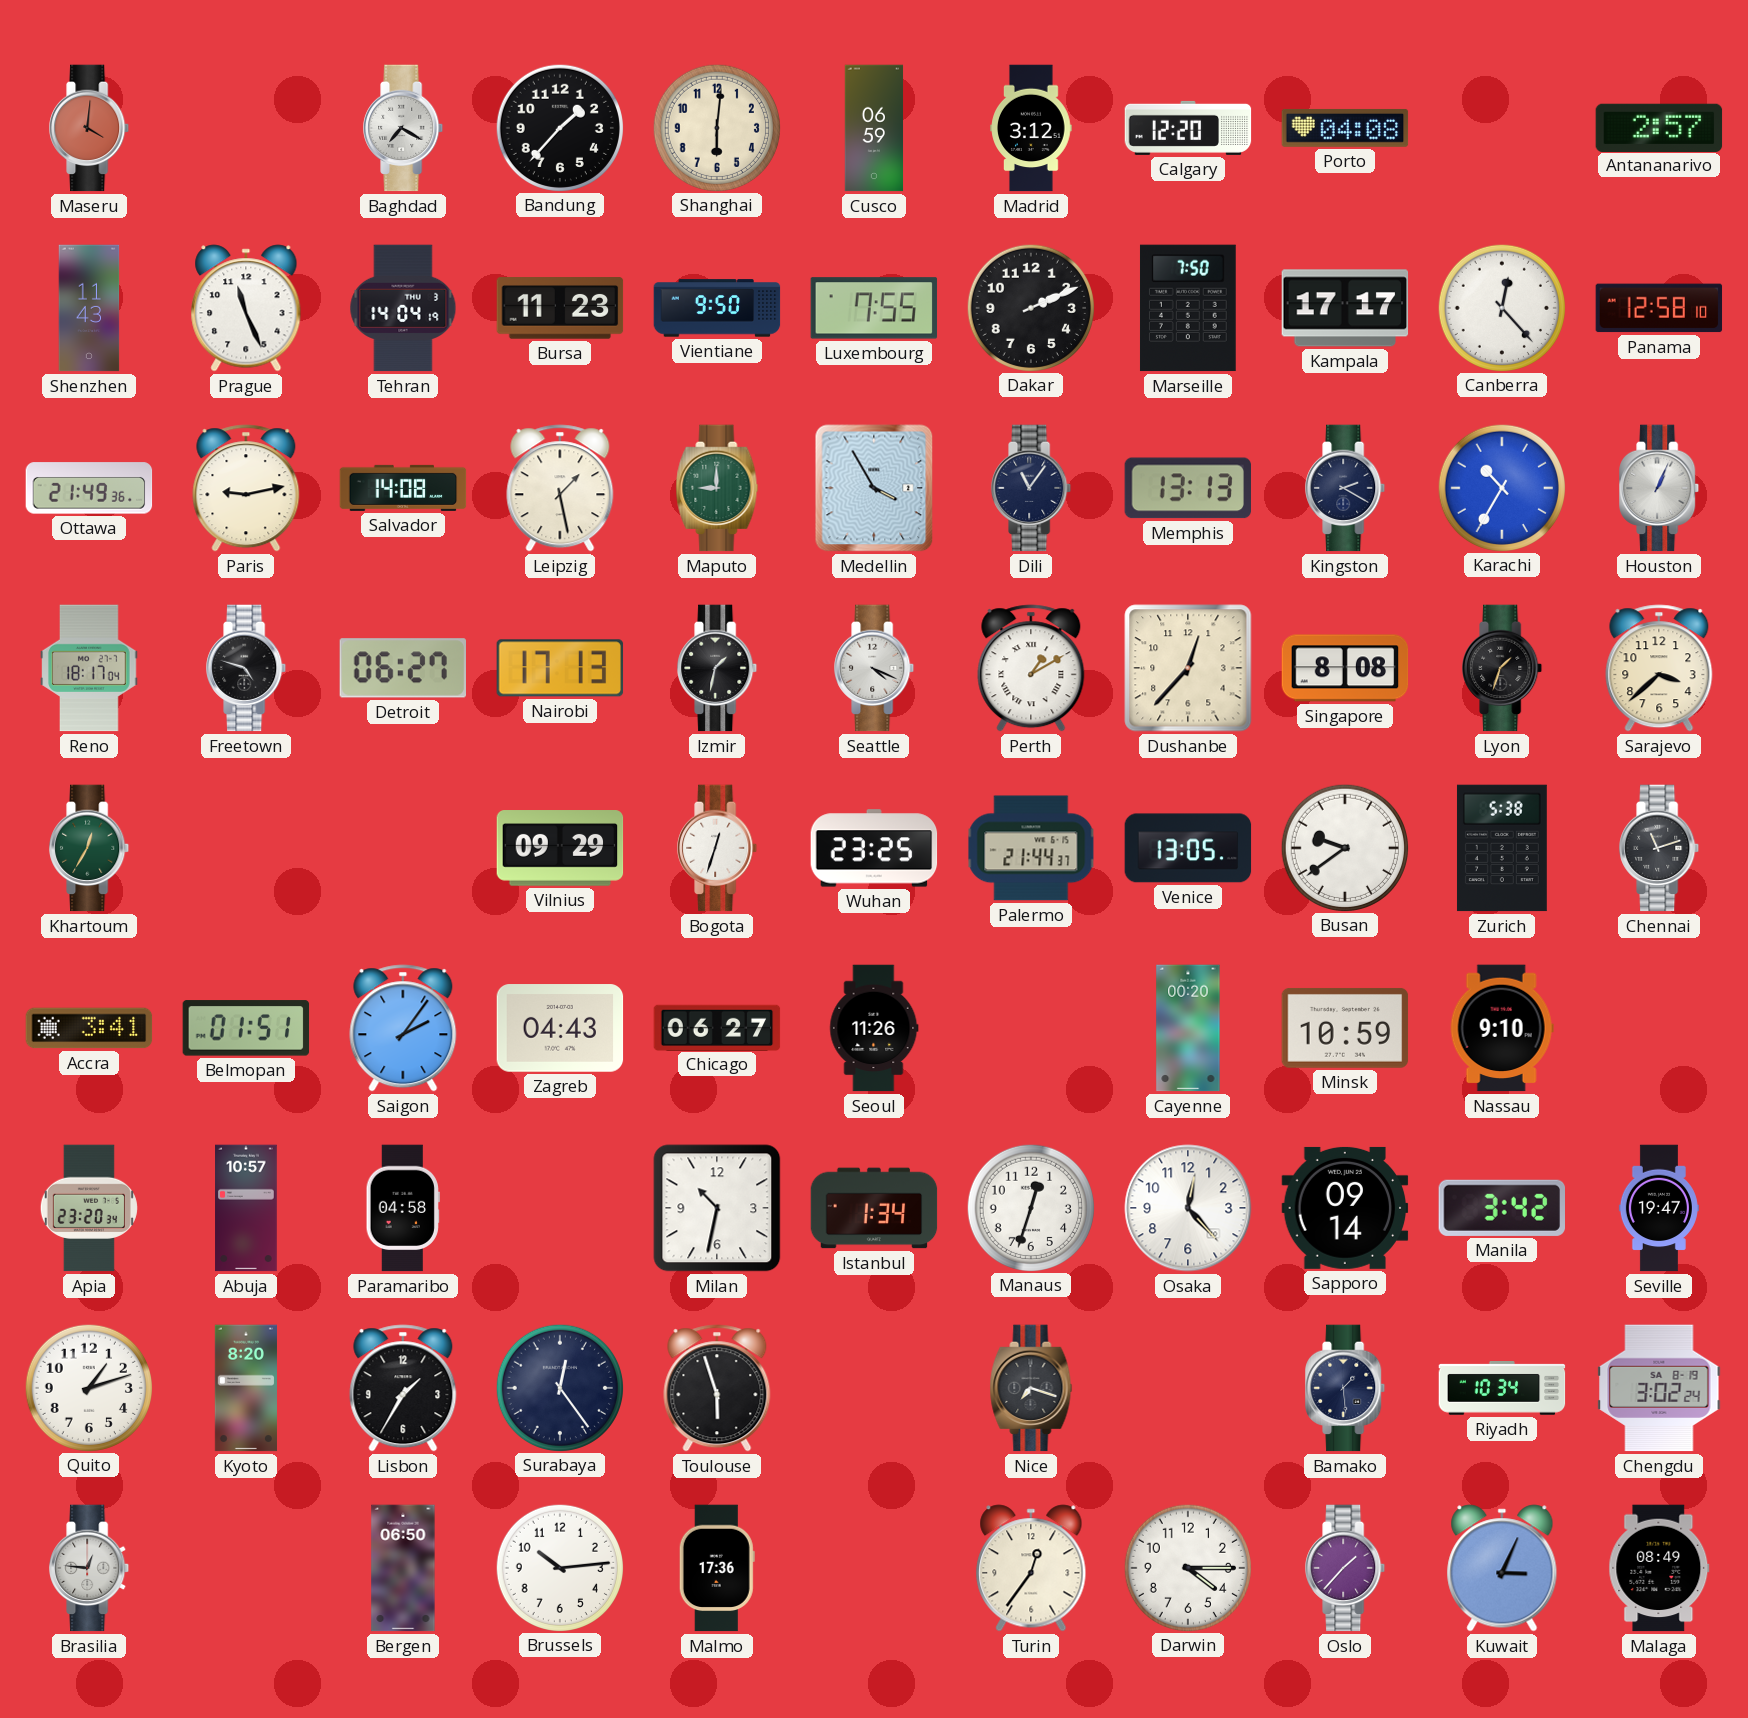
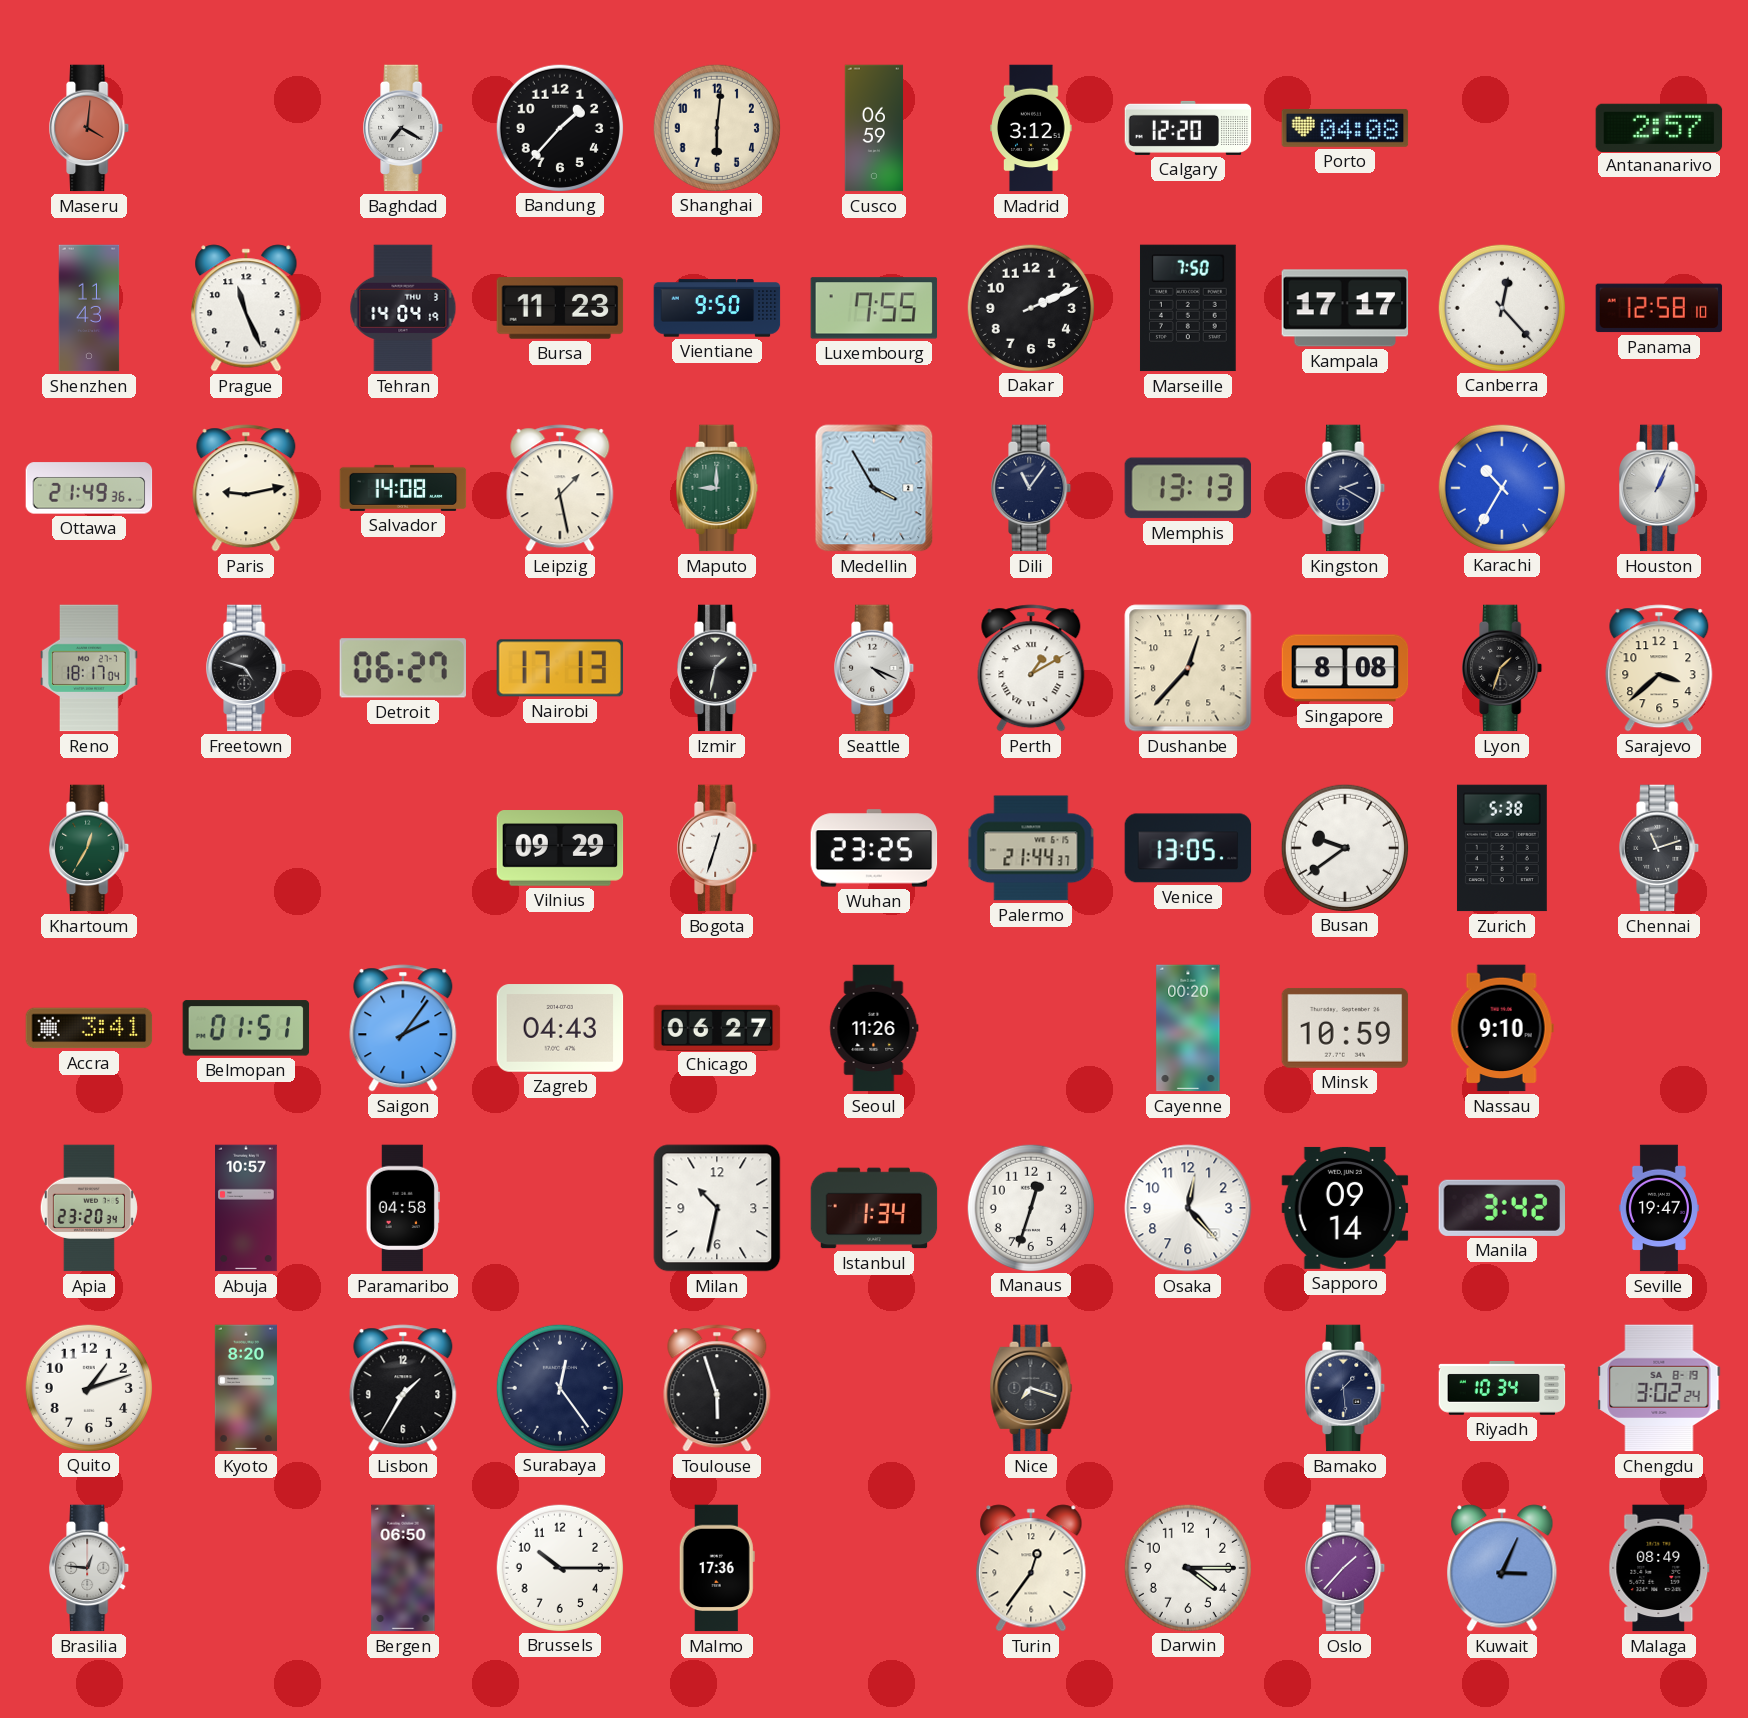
Brussels: 10:14 -> 10:15 (559, 1567)
